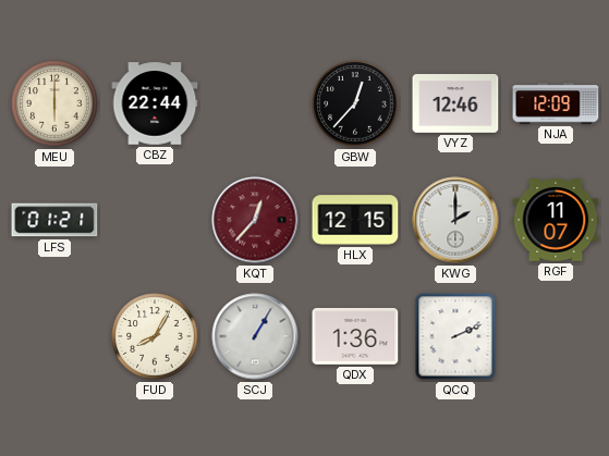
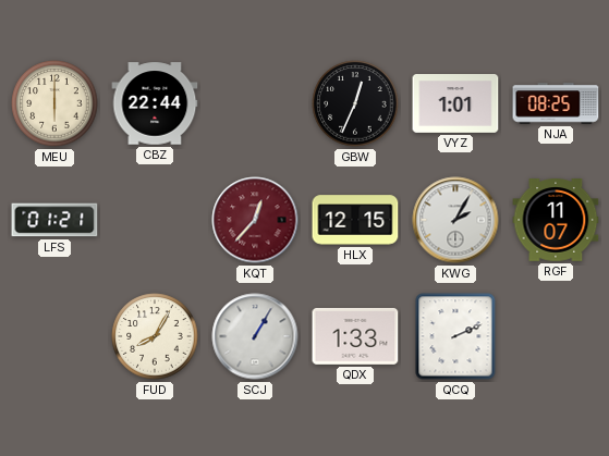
GBW: 12:37 -> 12:34 (355, 103)
VYZ: 12:46 -> 1:01 (455, 104)
NJA: 12:09 -> 08:25 (556, 103)
KWG: 2:00 -> 2:05 (455, 220)
QDX: 1:36 -> 1:33 (355, 336)
